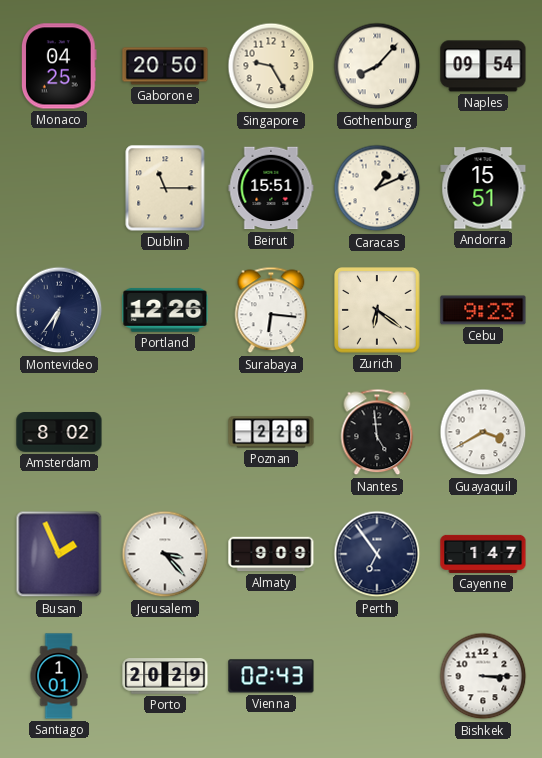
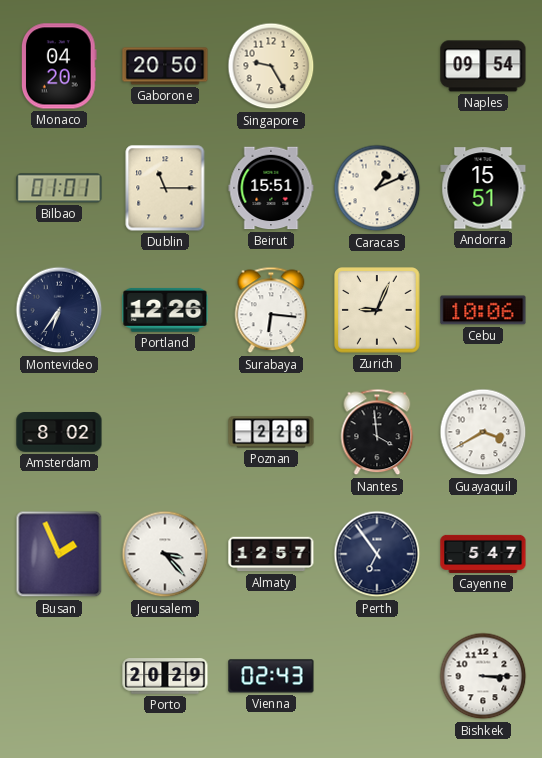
Monaco: 04:25 -> 04:20 (59, 66)
Gothenburg: 8:07 -> none (377, 66)
Bilbao: none -> 01:01 (59, 188)
Zurich: 6:21 -> 9:04 (377, 310)
Cebu: 9:23 -> 10:06 (483, 310)
Nantes: 4:59 -> 3:59 (377, 432)
Almaty: 9:09 -> 12:57 (271, 554)
Cayenne: 1:47 -> 5:47 (483, 554)
Santiago: 1:01 -> none (59, 676)
